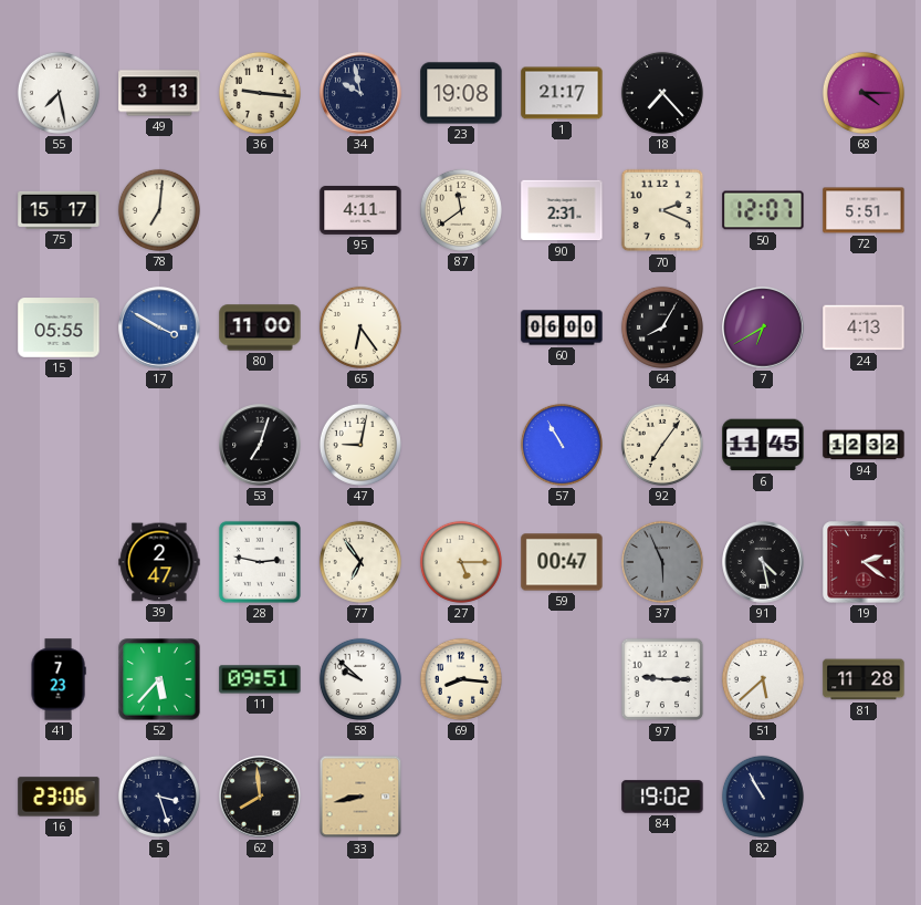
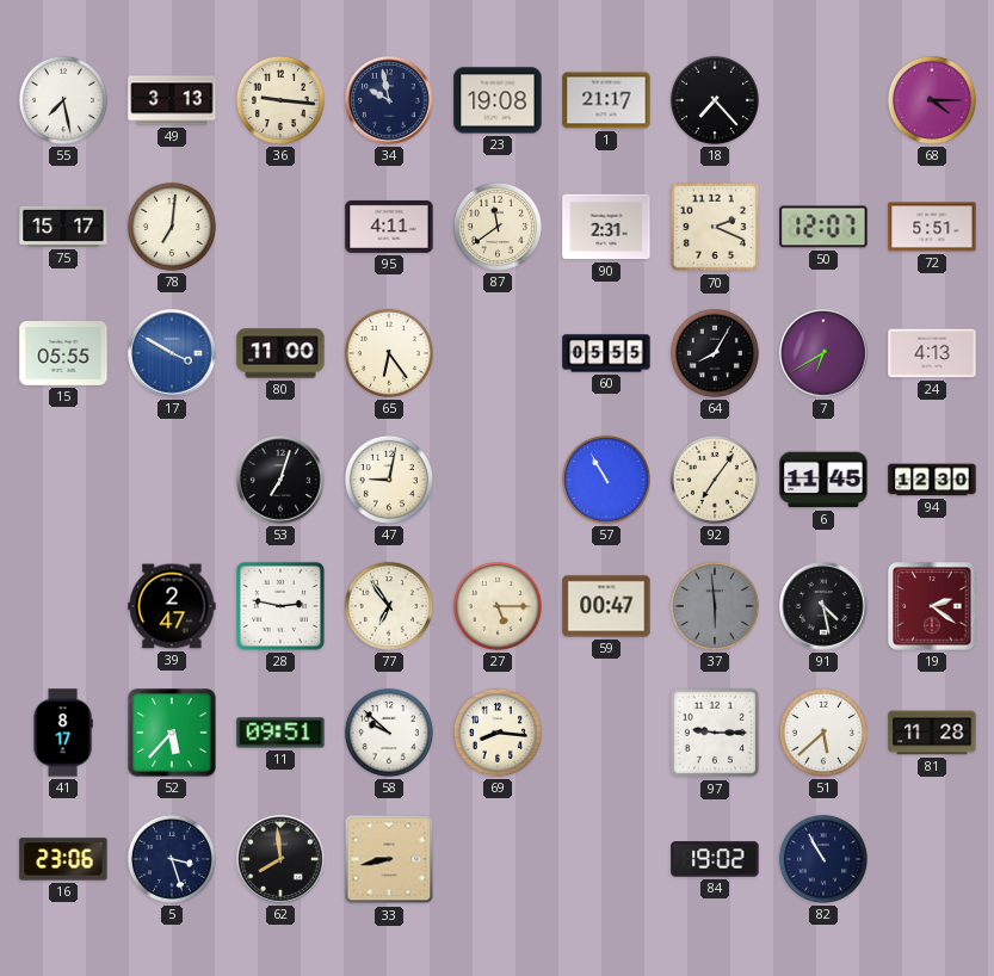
60: 06:00 -> 05:55 (606, 353)
94: 12:32 -> 12:30 (932, 480)
37: 5:56 -> 5:59 (715, 606)
41: 7:23 -> 8:17 (63, 733)
